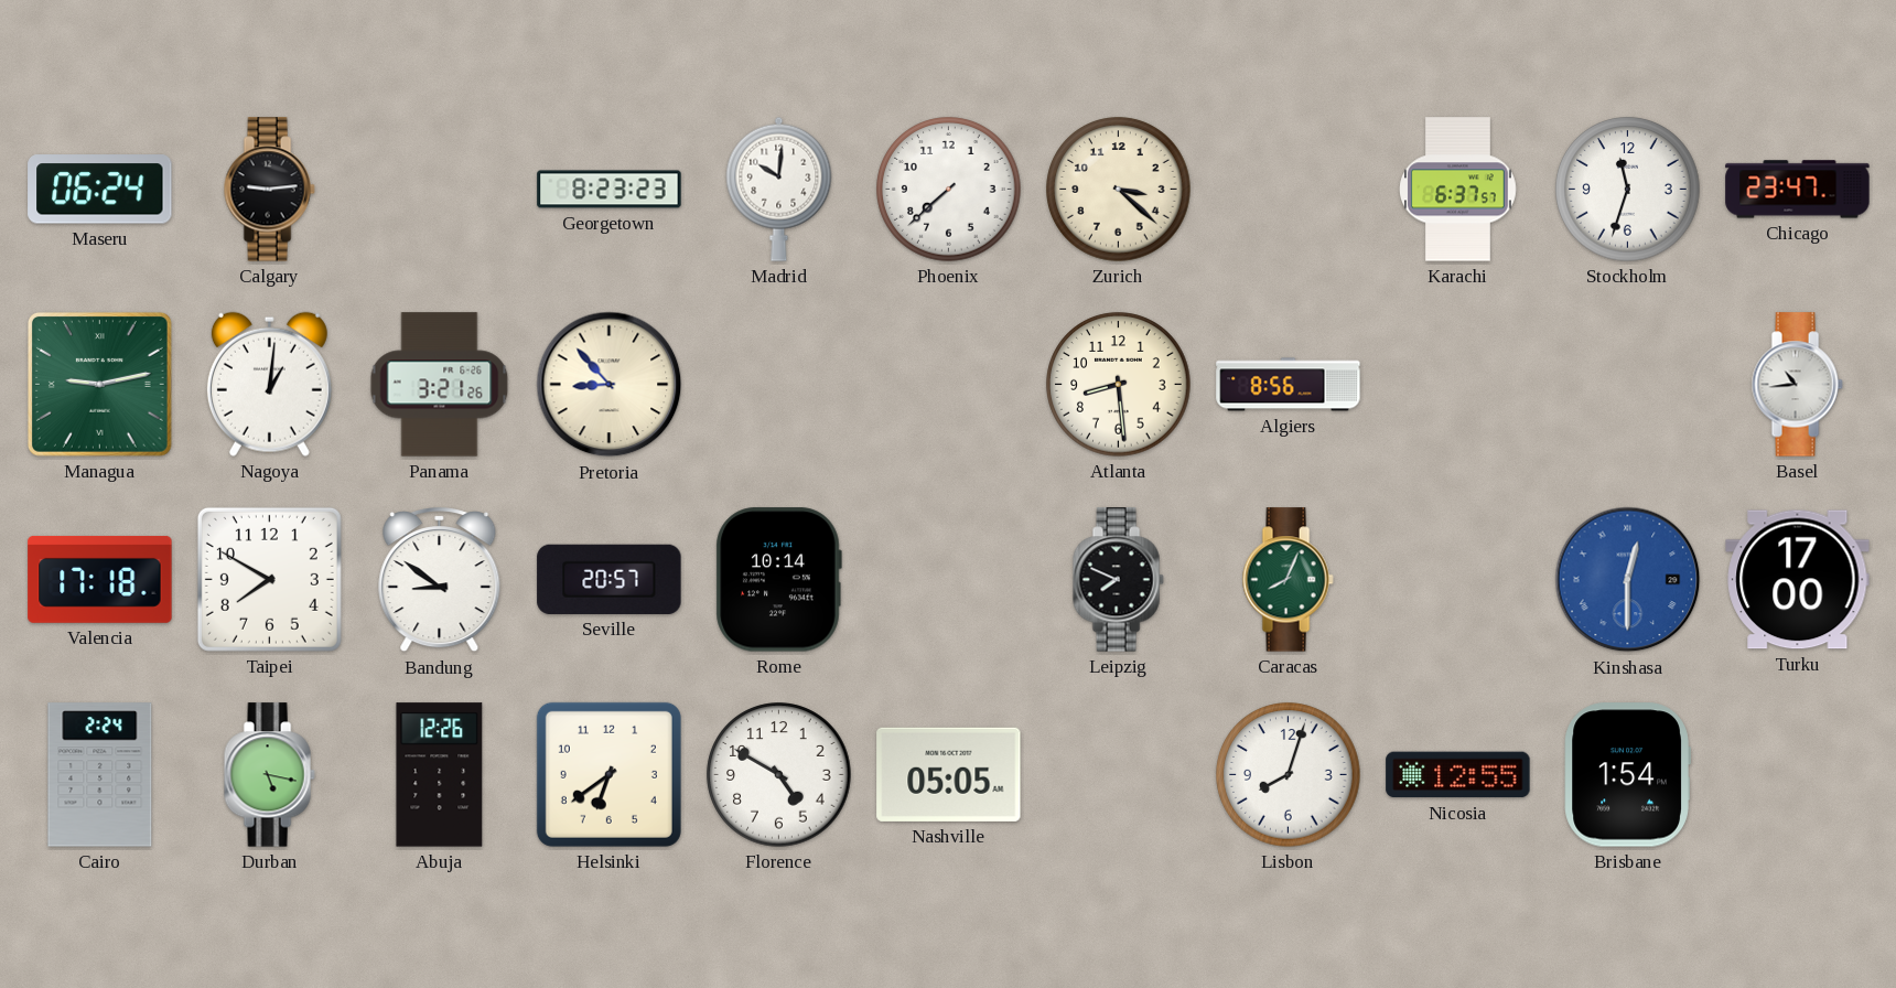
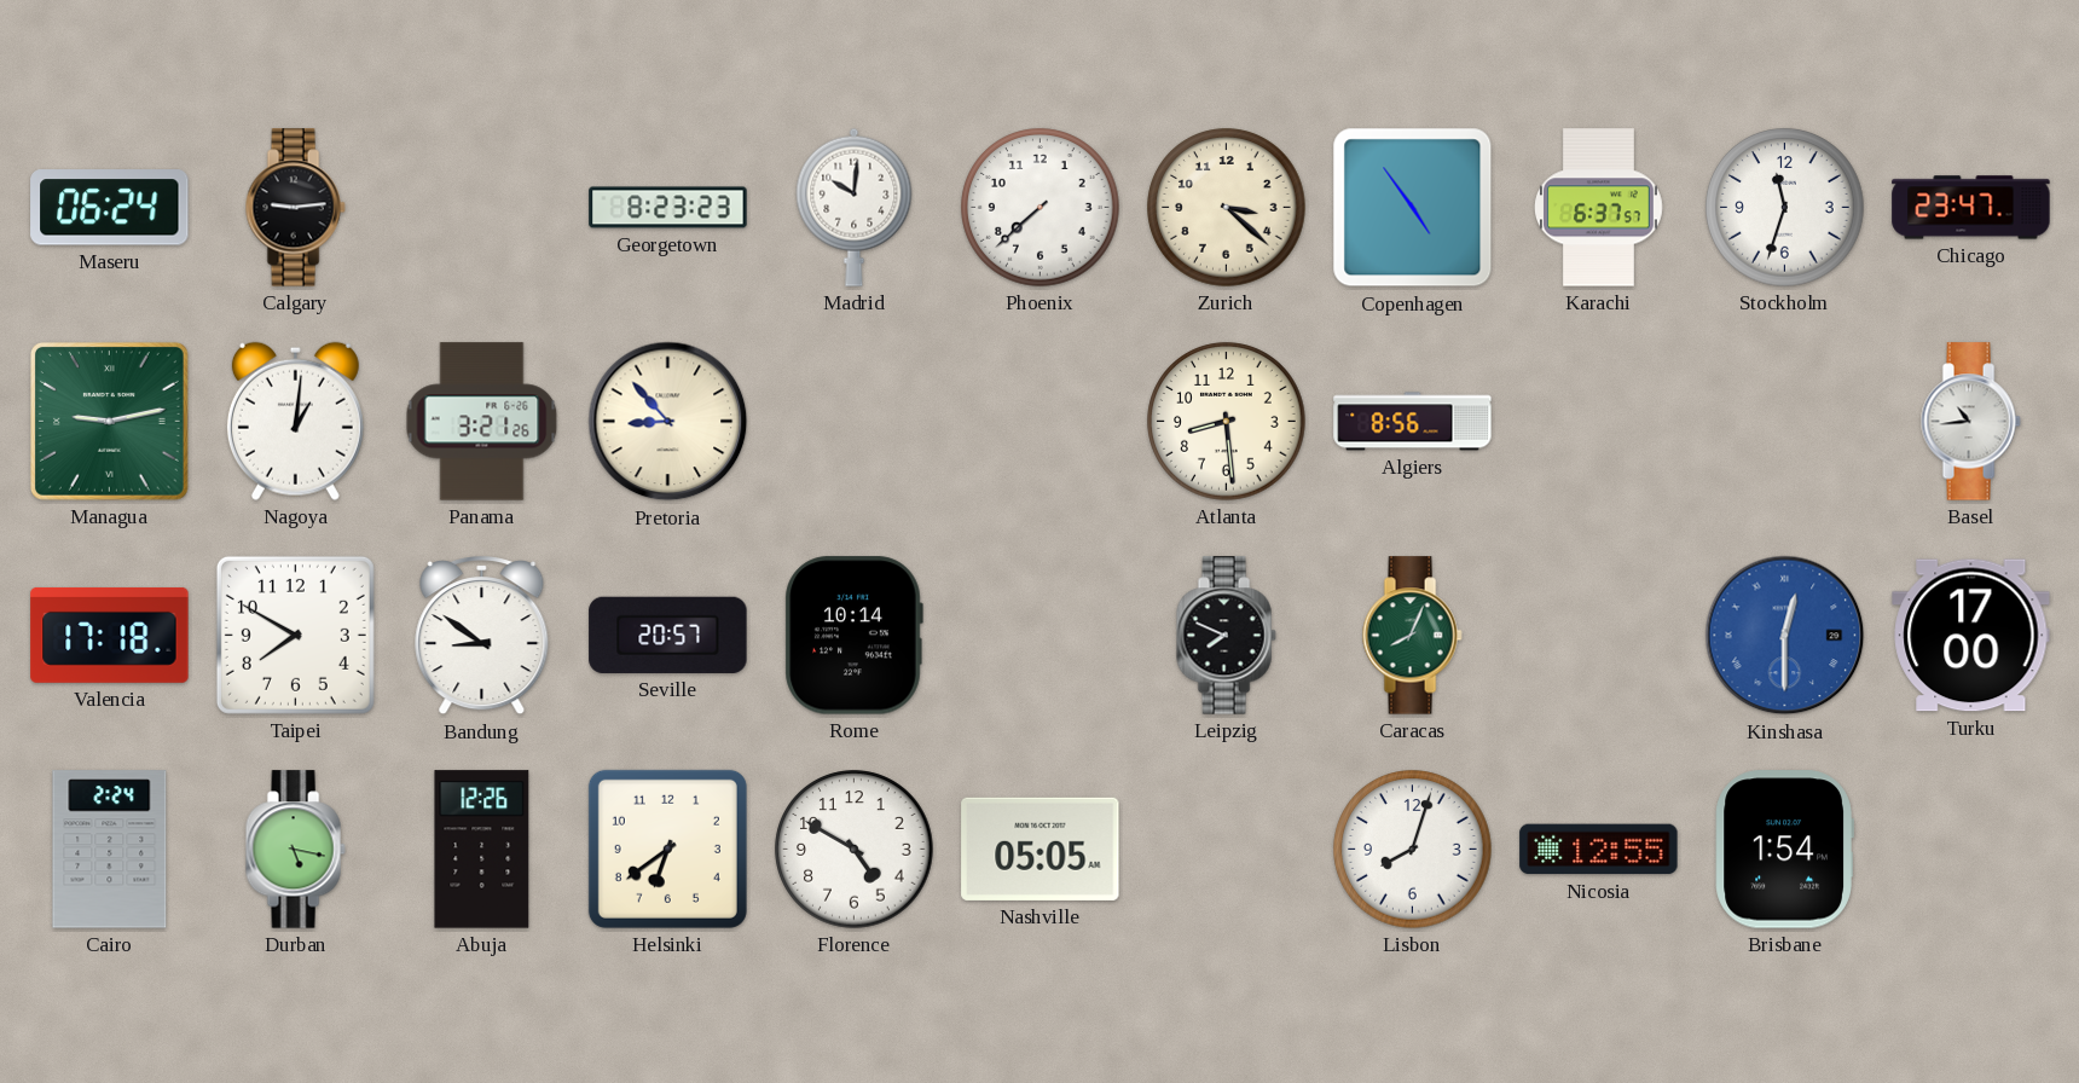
Copenhagen: none -> 4:54 (1413, 208)
